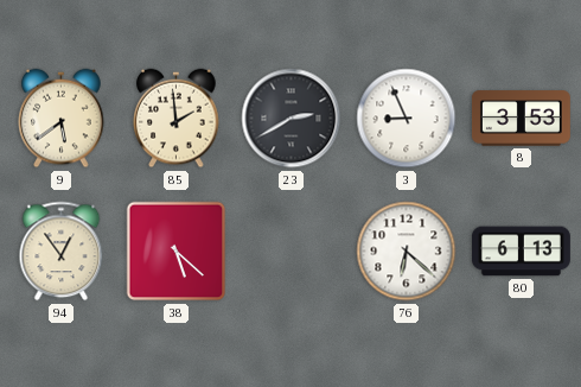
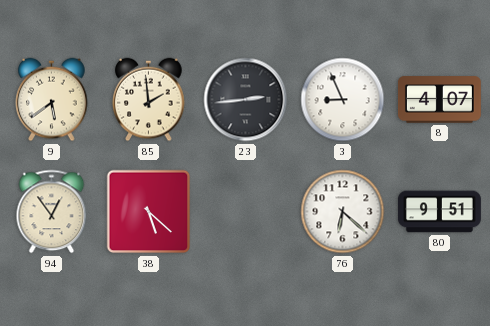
23: 2:40 -> 2:44 (246, 100)
8: 3:53 -> 4:07 (439, 100)
80: 6:13 -> 9:51 (439, 212)
